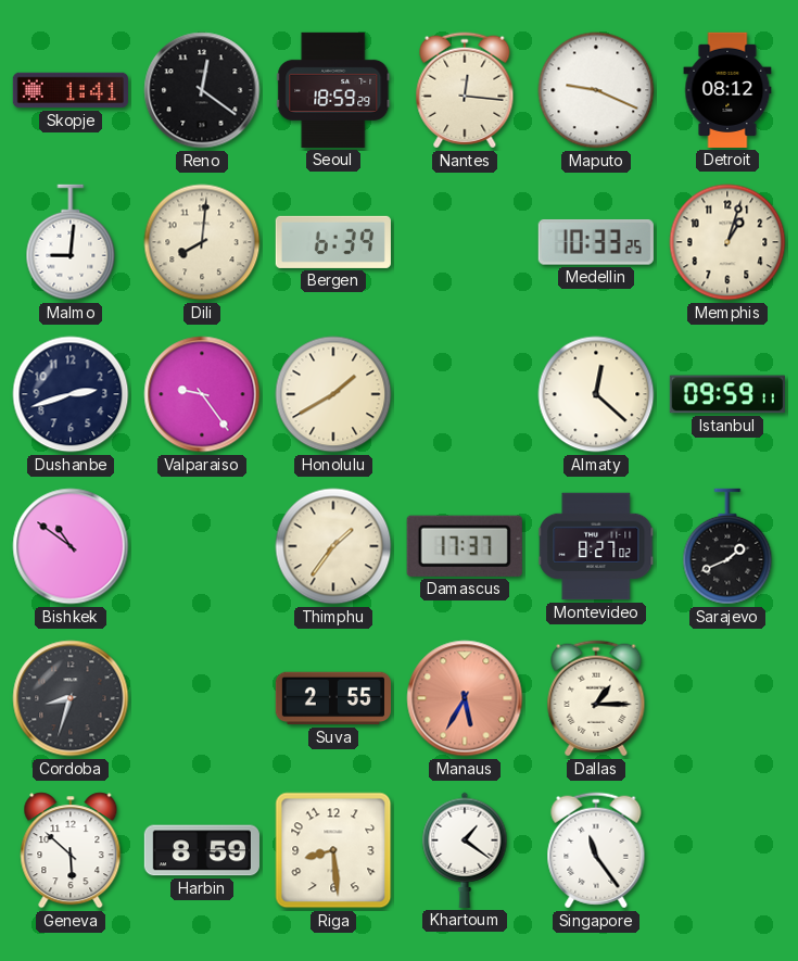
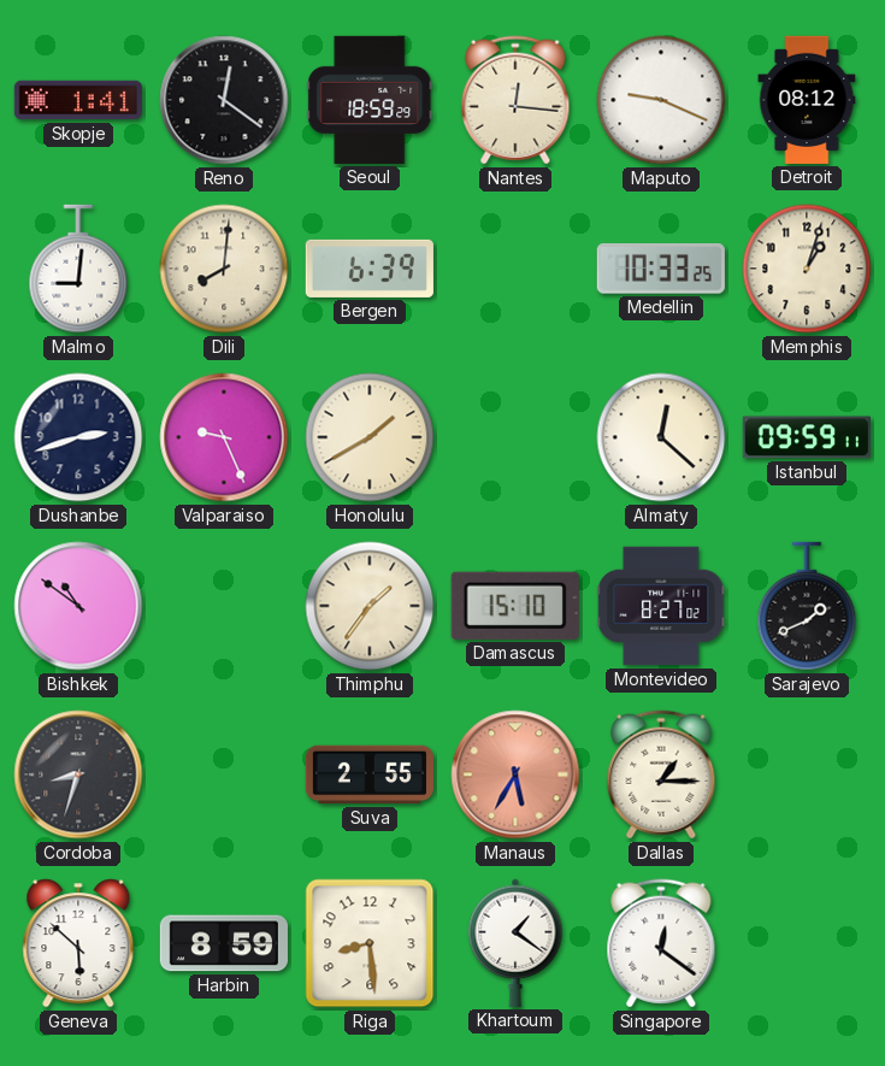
Valparaiso: 9:24 -> 9:26 (224, 437)
Damascus: 17:37 -> 15:10 (515, 606)
Singapore: 11:24 -> 12:21 (661, 943)
